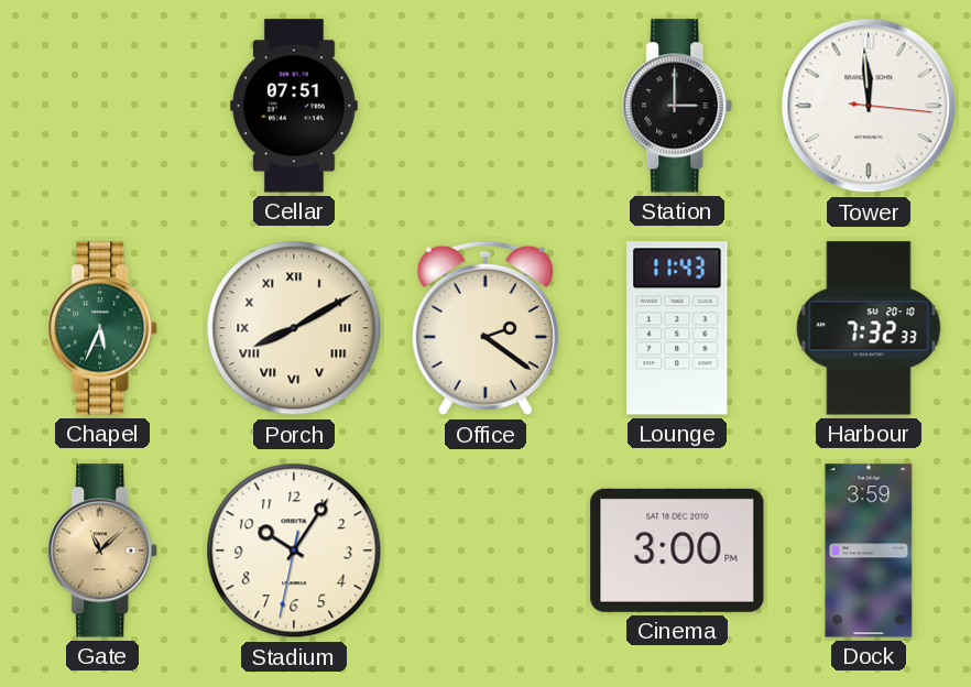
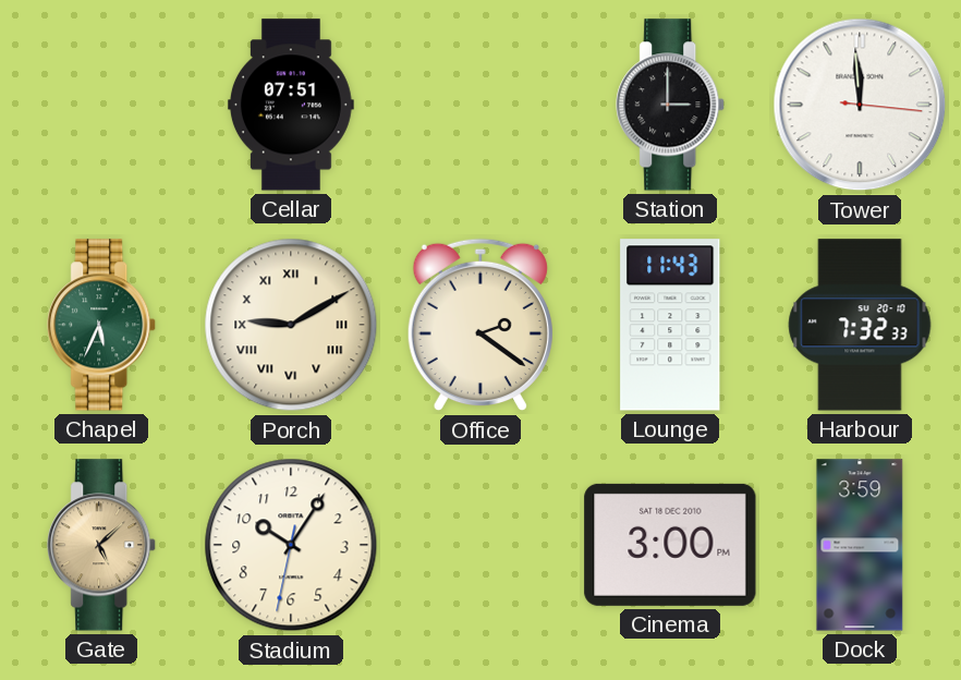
Porch: 8:10 -> 9:10 (291, 325)
Gate: 11:08 -> 5:08 (102, 545)
